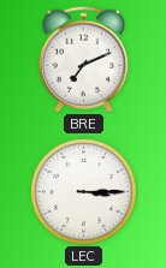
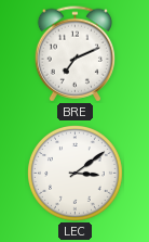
LEC: 3:15 -> 3:09 (76, 174)
